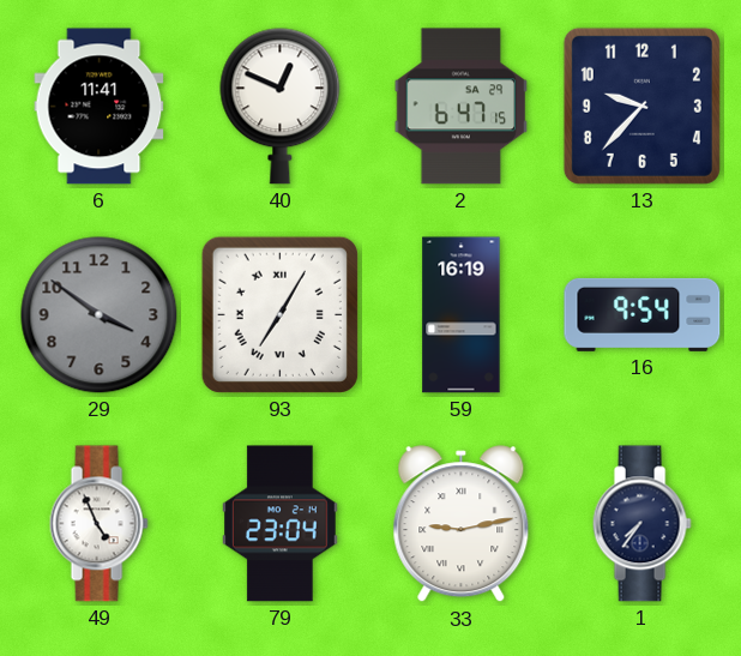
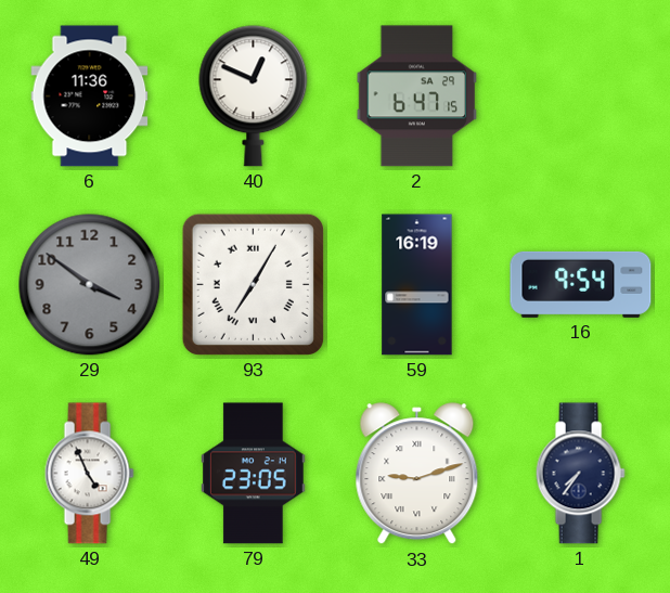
6: 11:41 -> 11:36 (90, 96)
13: 9:37 -> none (641, 106)
79: 23:04 -> 23:05 (254, 474)
33: 9:13 -> 9:12 (417, 474)
